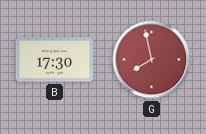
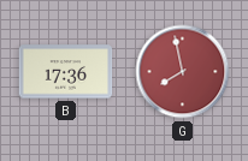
B: 17:30 -> 17:36 (66, 72)
